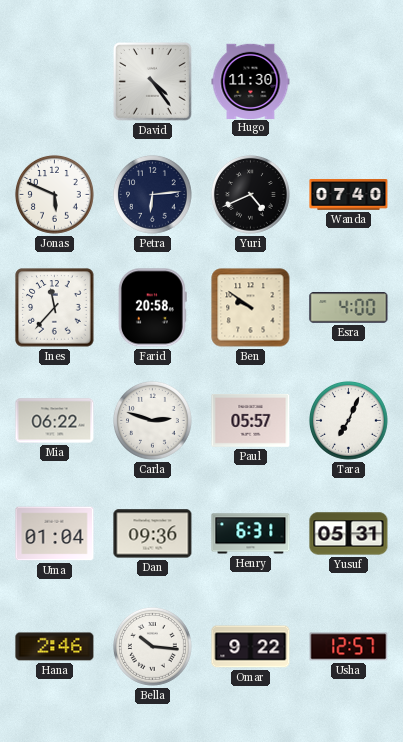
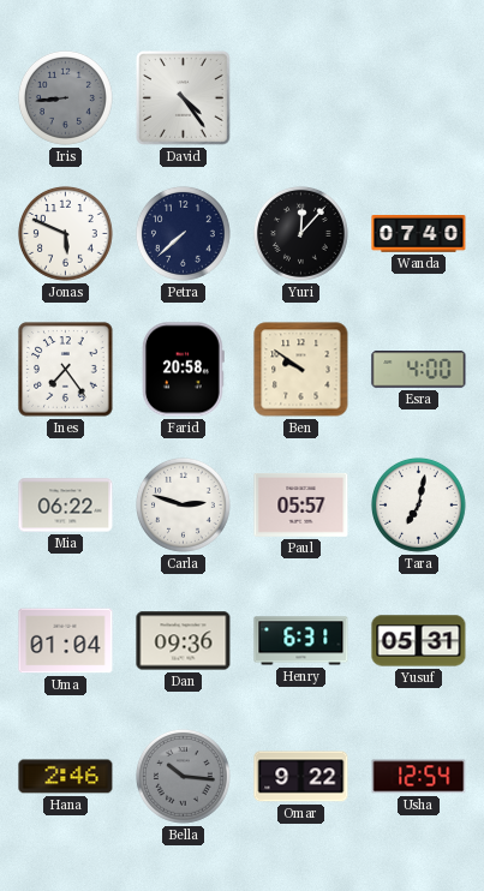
Iris: none -> 8:44 (66, 98)
Hugo: 11:30 -> none (251, 81)
Petra: 6:14 -> 7:38 (184, 234)
Yuri: 4:41 -> 12:07 (301, 234)
Ines: 11:37 -> 7:24 (66, 370)
Tara: 7:04 -> 7:02 (419, 506)
Bella dial: white -> grey (184, 777)
Usha: 12:57 -> 12:54 (419, 777)
